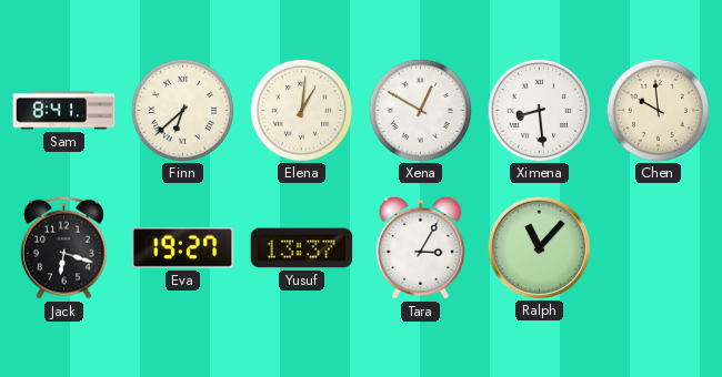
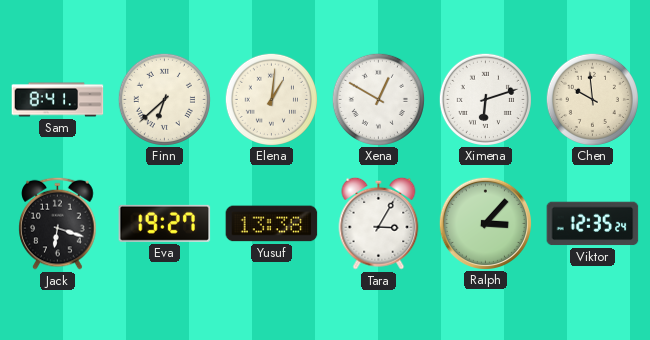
Ximena: 8:29 -> 6:12 (485, 99)
Yusuf: 13:37 -> 13:38 (272, 224)
Ralph: 11:07 -> 3:07 (485, 223)
Viktor: none -> 12:35 (593, 224)
